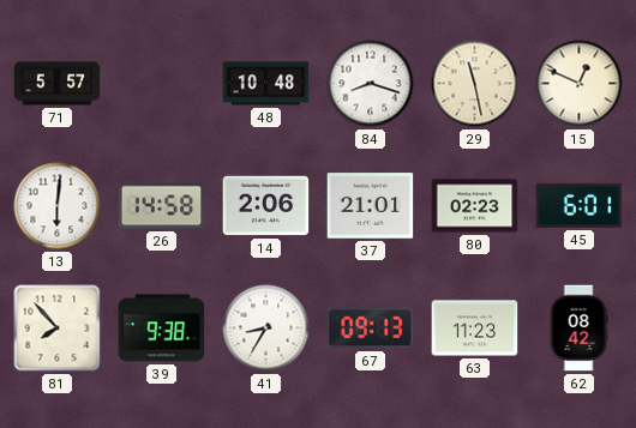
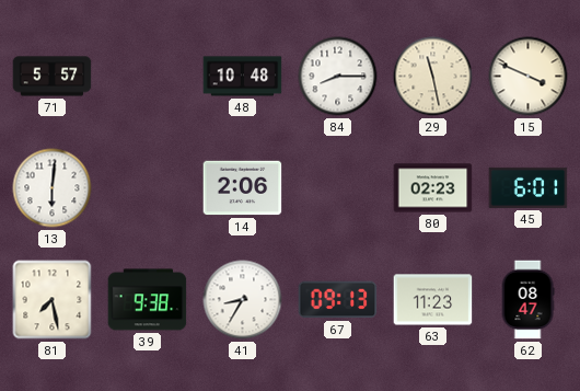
84: 8:18 -> 8:15 (338, 77)
15: 12:49 -> 3:49 (529, 77)
26: 14:58 -> none (162, 206)
37: 21:01 -> none (371, 206)
81: 7:53 -> 7:28 (53, 300)
62: 08:42 -> 08:47 (527, 300)
